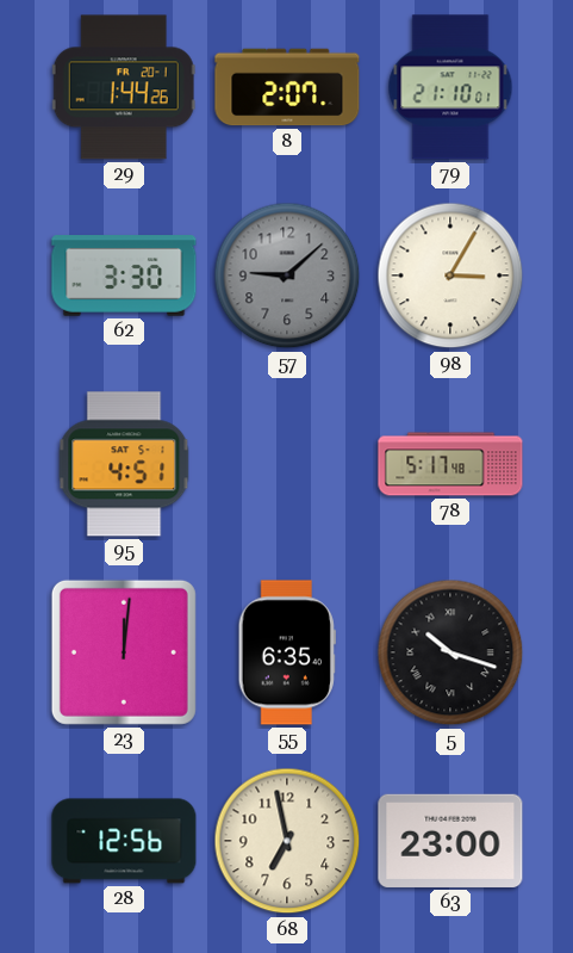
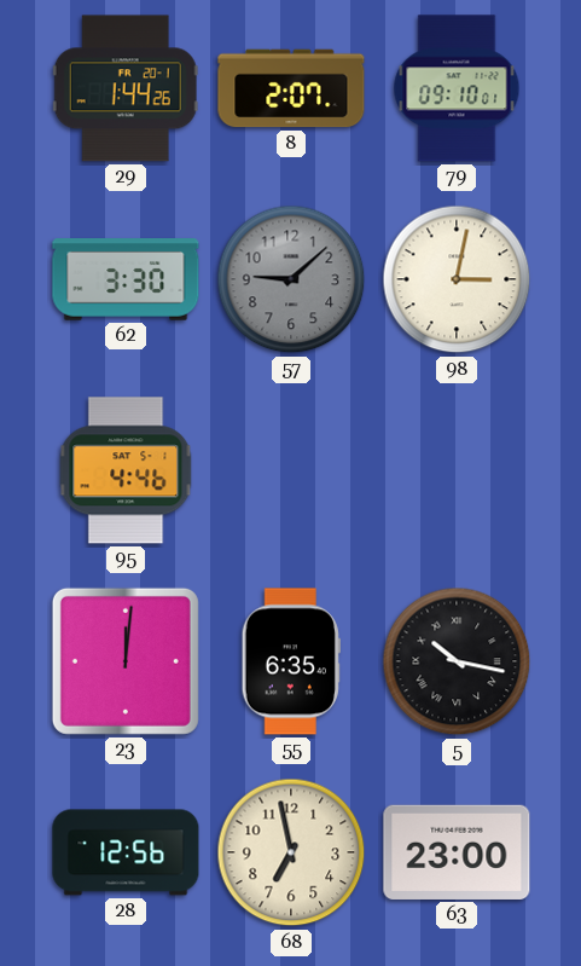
79: 21:10 -> 09:10 (457, 88)
98: 3:05 -> 3:02 (457, 279)
95: 4:51 -> 4:46 (126, 470)
78: 5:17 -> none (450, 464)
5: 10:18 -> 10:17 (457, 661)
